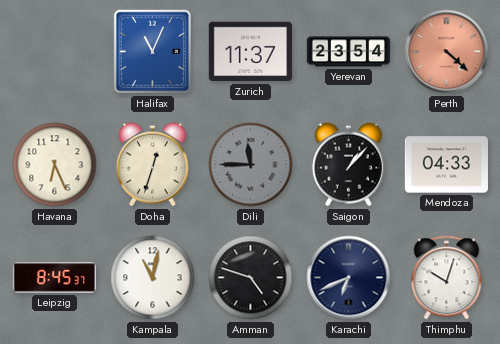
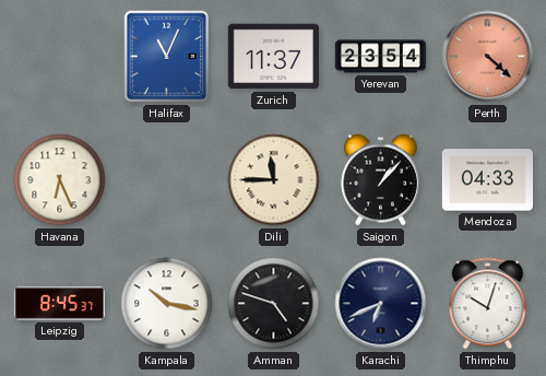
Doha: 12:33 -> none (152, 165)
Dili dial: grey -> cream (274, 180)
Kampala: 11:02 -> 10:17 (167, 304)
